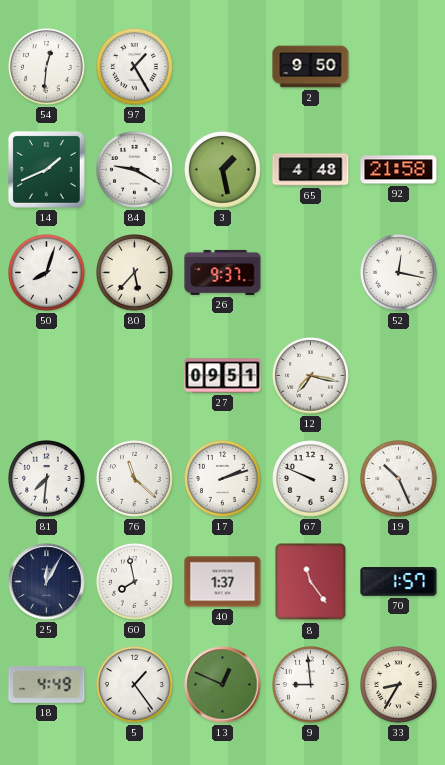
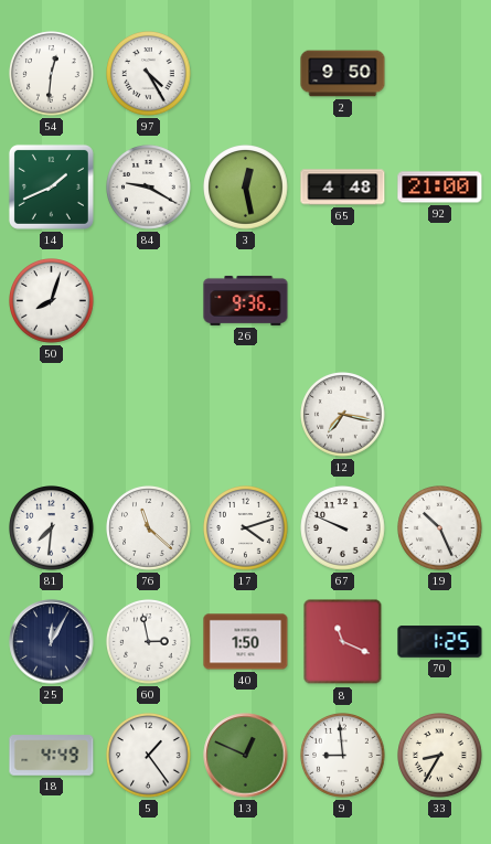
97: 1:25 -> 4:25 (149, 74)
3: 1:28 -> 12:28 (246, 188)
92: 21:58 -> 21:00 (440, 188)
80: 5:37 -> none (135, 273)
26: 9:37 -> 9:36 (246, 300)
52: 12:17 -> none (399, 273)
27: 09:51 -> none (223, 376)
17: 2:12 -> 4:12 (246, 528)
60: 7:58 -> 2:58 (149, 642)
40: 1:37 -> 1:50 (246, 642)
8: 11:24 -> 11:19 (343, 642)
70: 1:57 -> 1:25 (440, 642)
